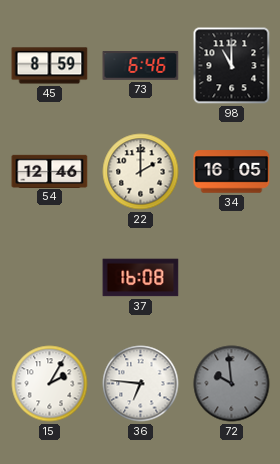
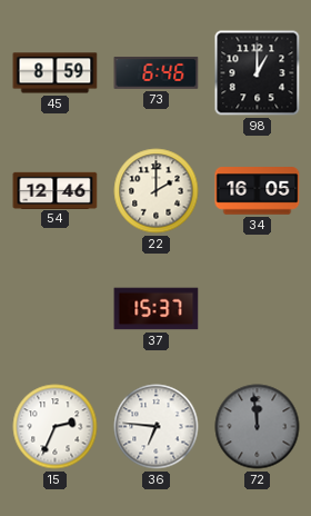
98: 11:00 -> 1:00 (258, 73)
37: 16:08 -> 15:37 (157, 309)
15: 2:05 -> 2:34 (56, 427)
72: 9:59 -> 11:59 (258, 427)
